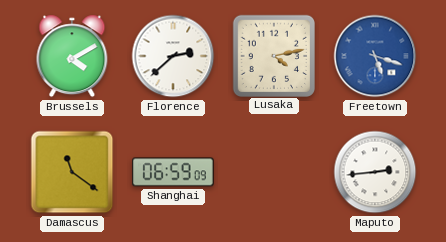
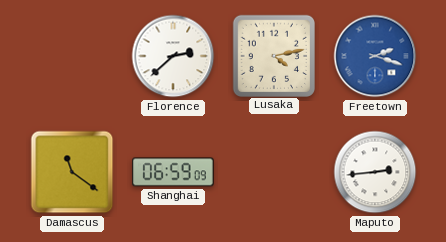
Brussels: 4:10 -> none (72, 56)
Freetown: 5:18 -> 2:18 (375, 56)
